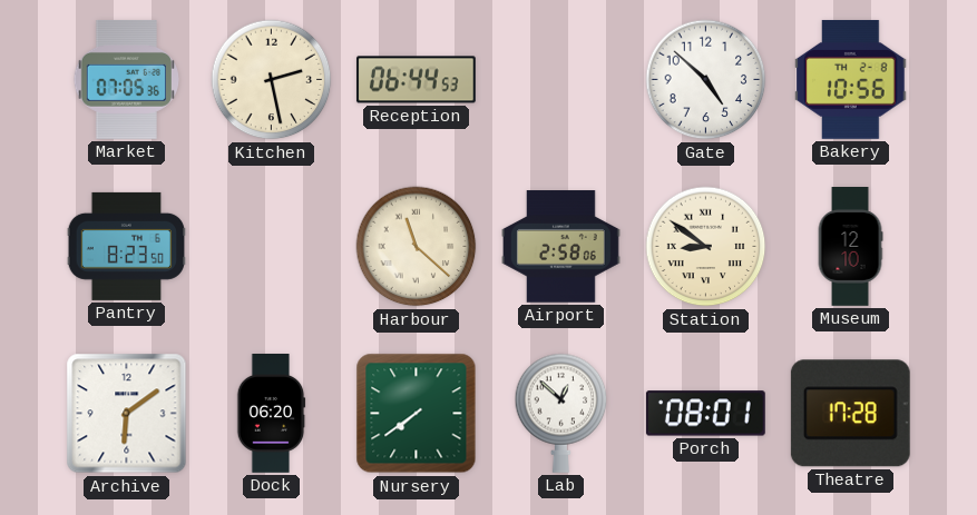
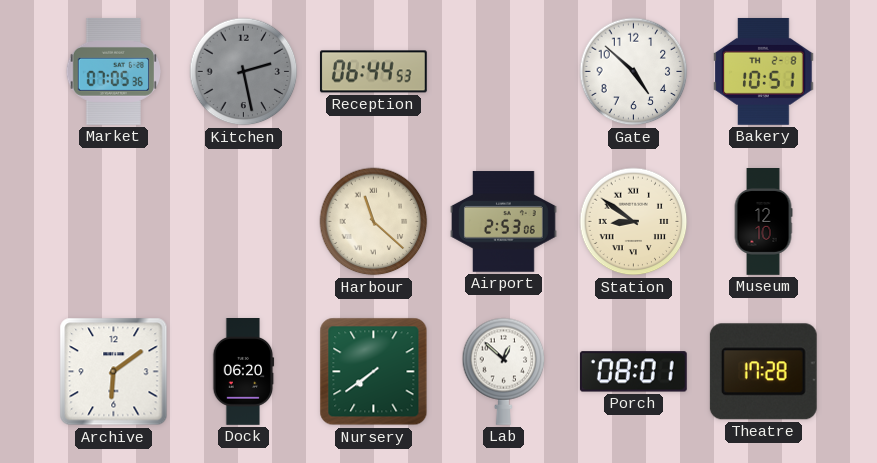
Kitchen dial: cream -> grey (244, 72)
Bakery: 10:56 -> 10:51 (764, 71)
Pantry: 8:23 -> none (127, 246)
Airport: 2:58 -> 2:53 (504, 222)
